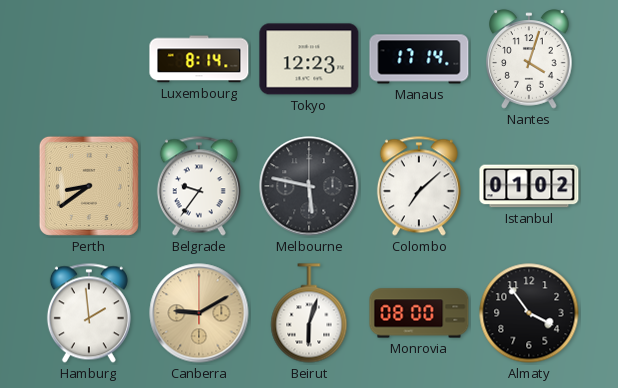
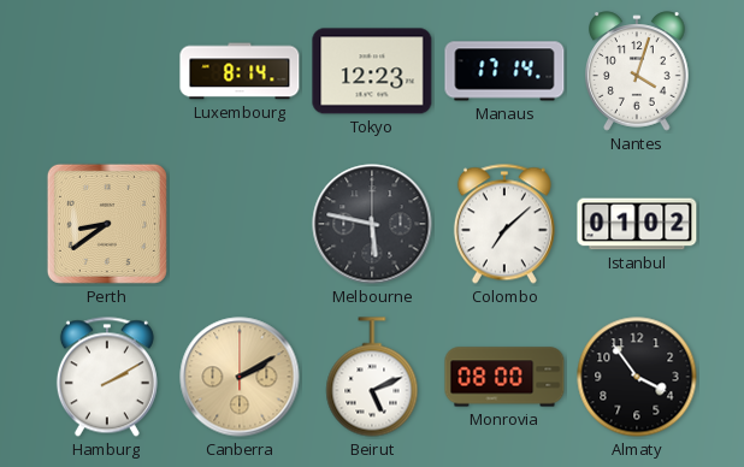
Belgrade: 9:36 -> none (199, 186)
Hamburg: 1:59 -> 2:10 (107, 377)
Canberra: 9:10 -> 2:10 (240, 377)
Beirut: 6:03 -> 5:11 (372, 377)
